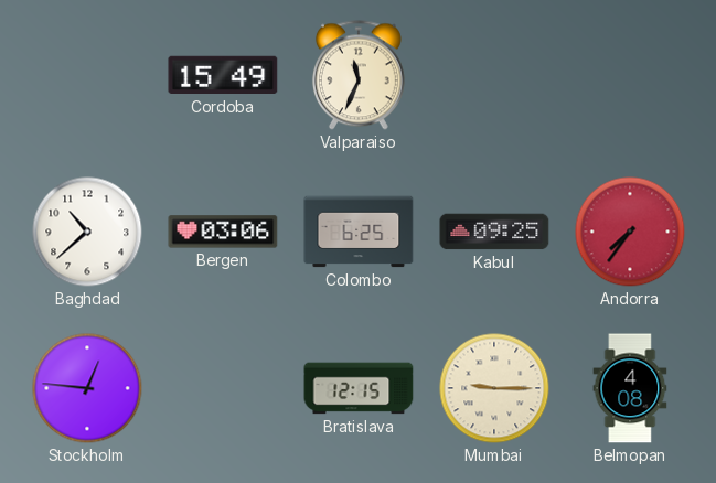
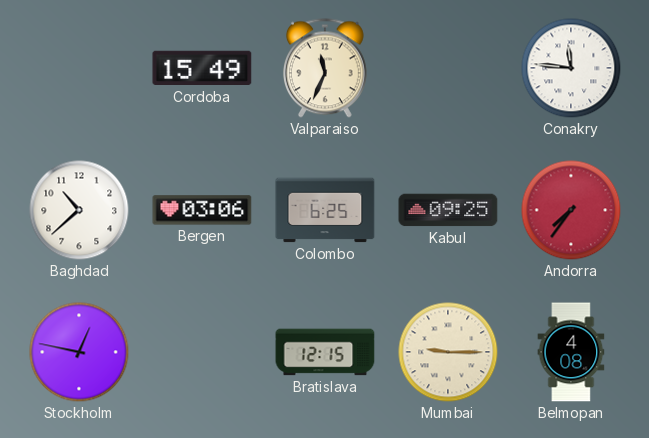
Conakry: none -> 11:46 (571, 68)
Stockholm: 12:46 -> 12:47 (79, 352)
